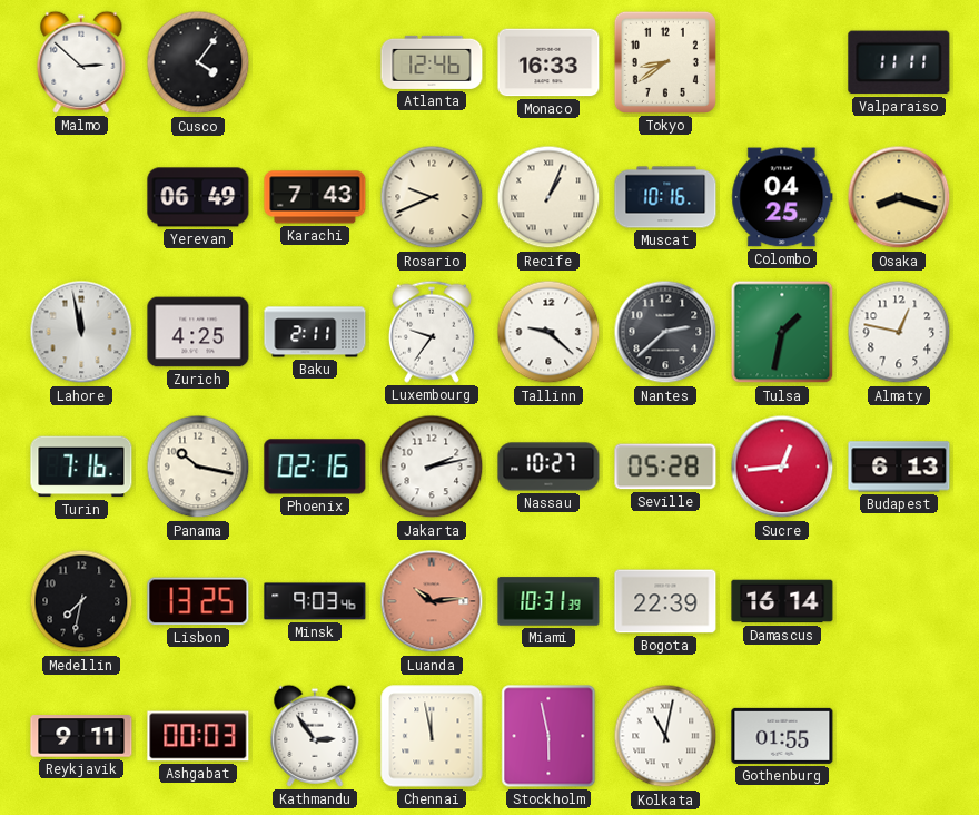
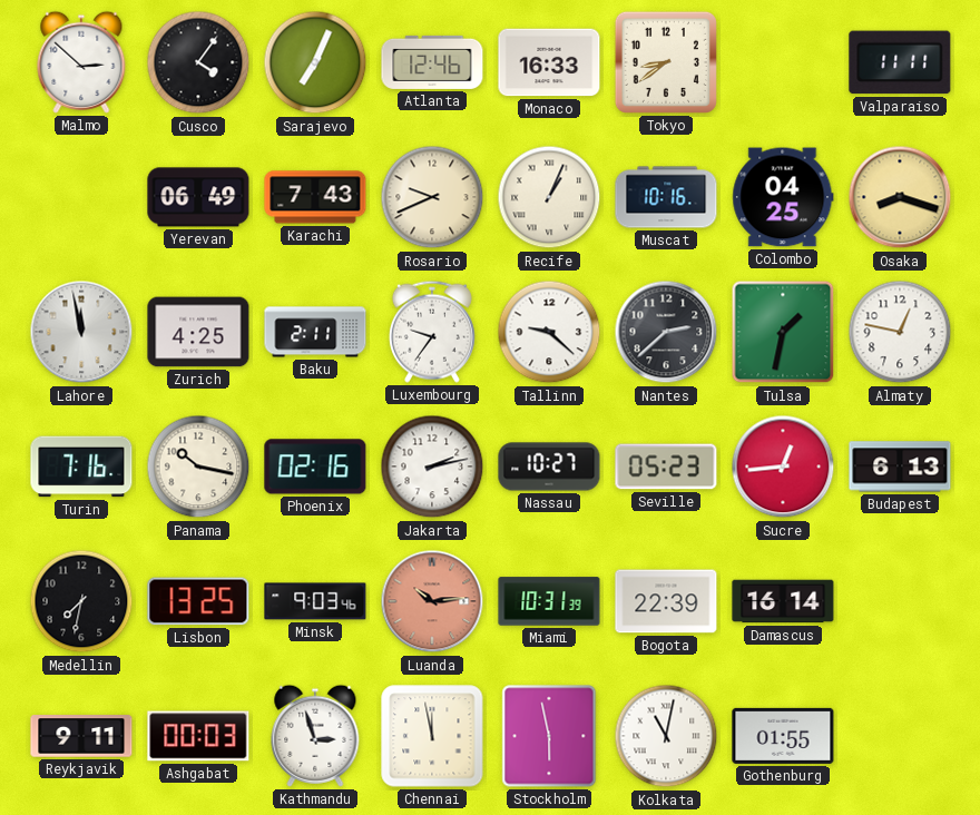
Sarajevo: none -> 7:04 (315, 62)
Seville: 05:28 -> 05:23 (666, 467)
Kathmandu: 2:54 -> 2:57 (315, 736)
